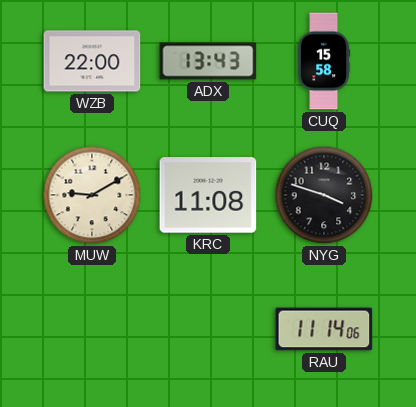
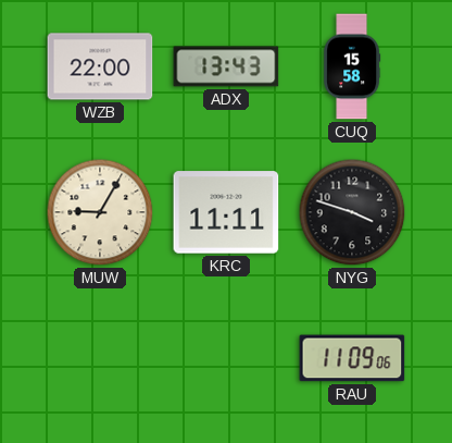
MUW: 9:10 -> 9:05 (100, 212)
KRC: 11:08 -> 11:11 (226, 212)
RAU: 11:14 -> 11:09 (352, 358)
